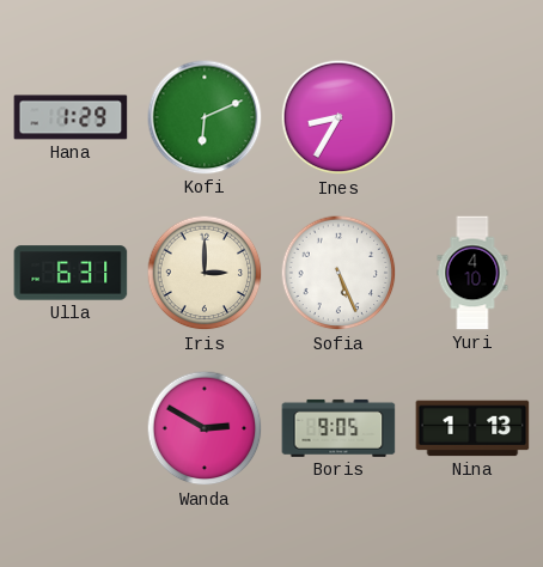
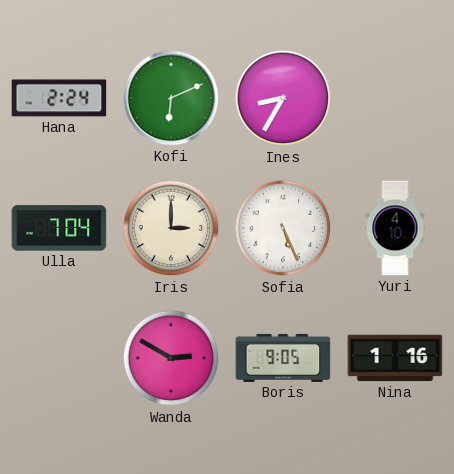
Hana: 1:29 -> 2:24 (59, 98)
Ulla: 6:31 -> 7:04 (59, 228)
Nina: 1:13 -> 1:16 (395, 358)
